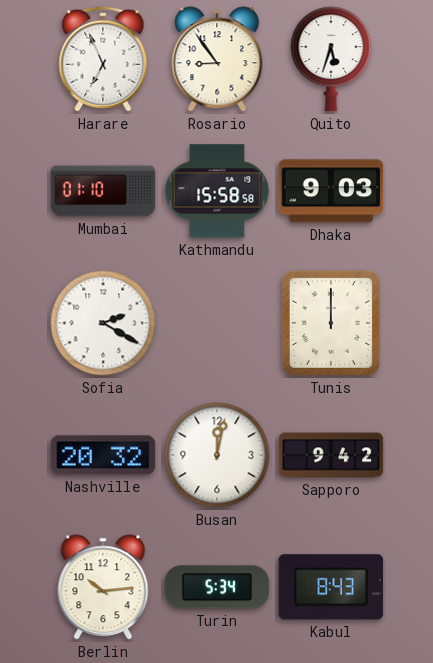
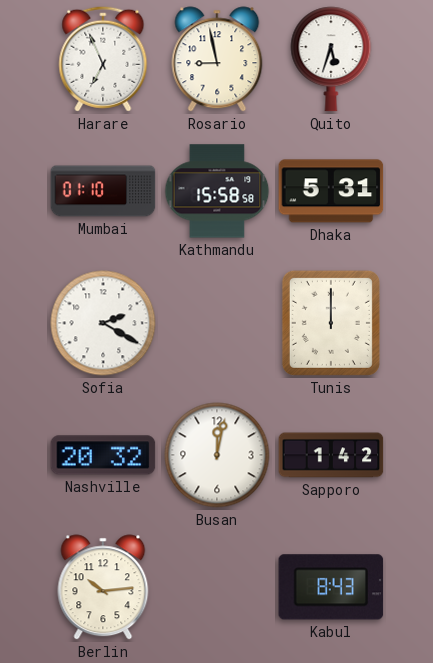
Rosario: 8:54 -> 8:58 (217, 59)
Dhaka: 9:03 -> 5:31 (331, 191)
Sapporo: 9:42 -> 1:42 (331, 455)
Turin: 5:34 -> none (217, 587)
